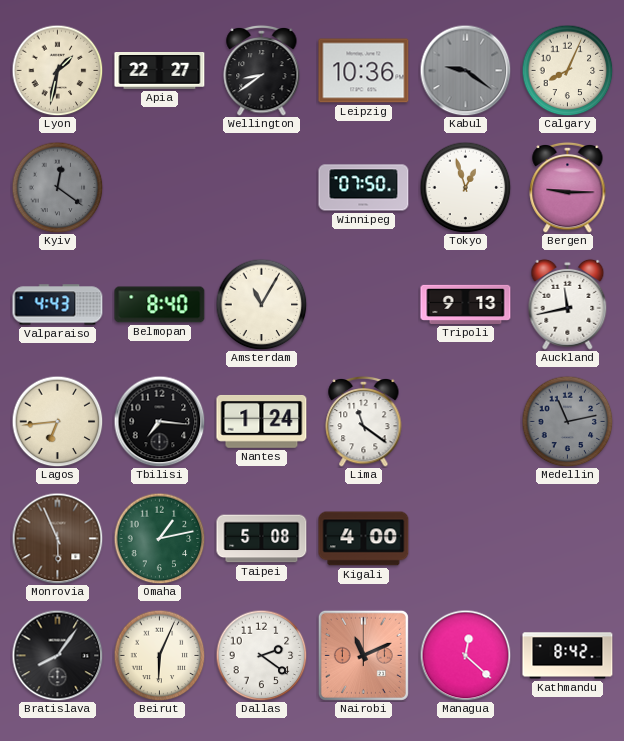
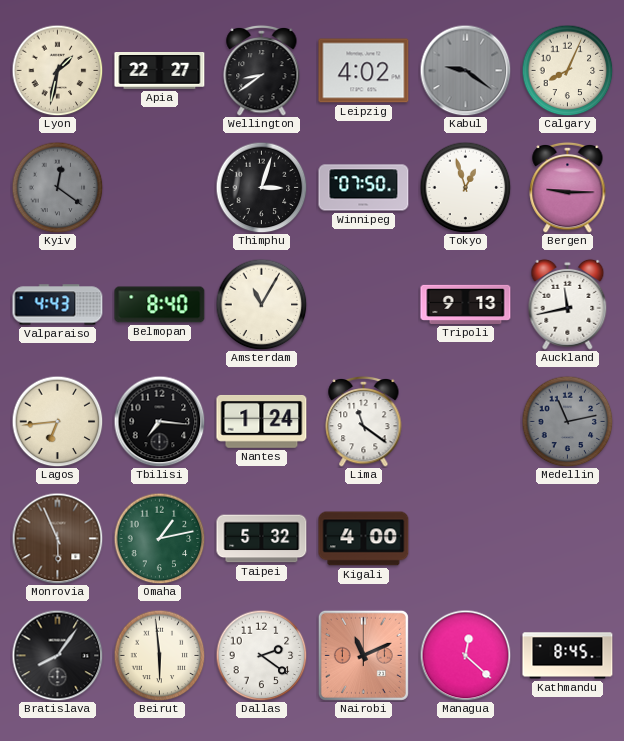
Leipzig: 10:36 -> 4:02 (364, 71)
Thimphu: none -> 3:03 (261, 187)
Taipei: 5:08 -> 5:32 (262, 539)
Beirut: 6:04 -> 5:59 (159, 655)
Kathmandu: 8:42 -> 8:45 (568, 656)
